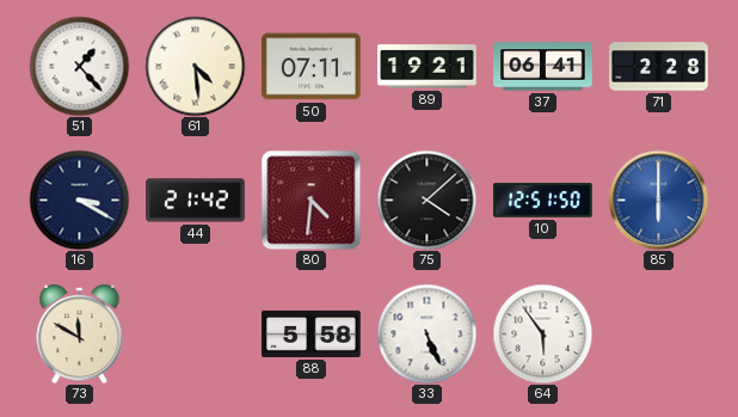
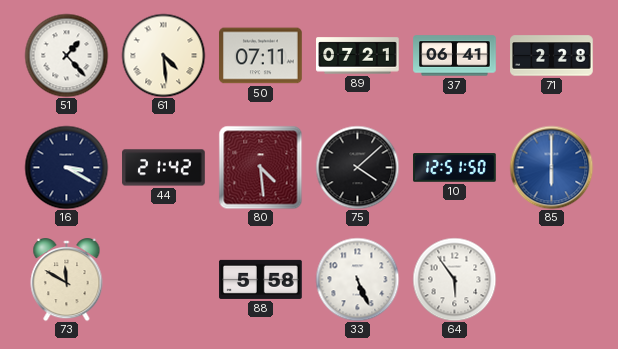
89: 19:21 -> 07:21 (358, 56)
80: 4:31 -> 4:29 (260, 167)
